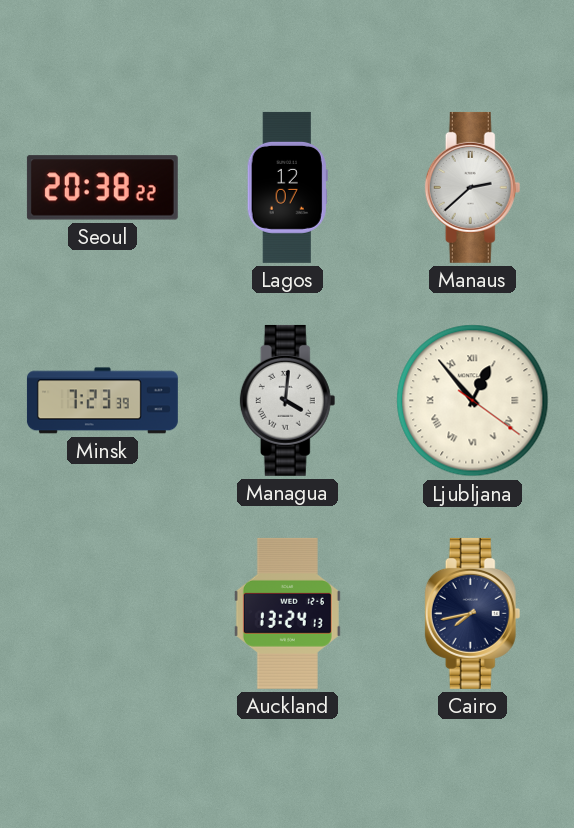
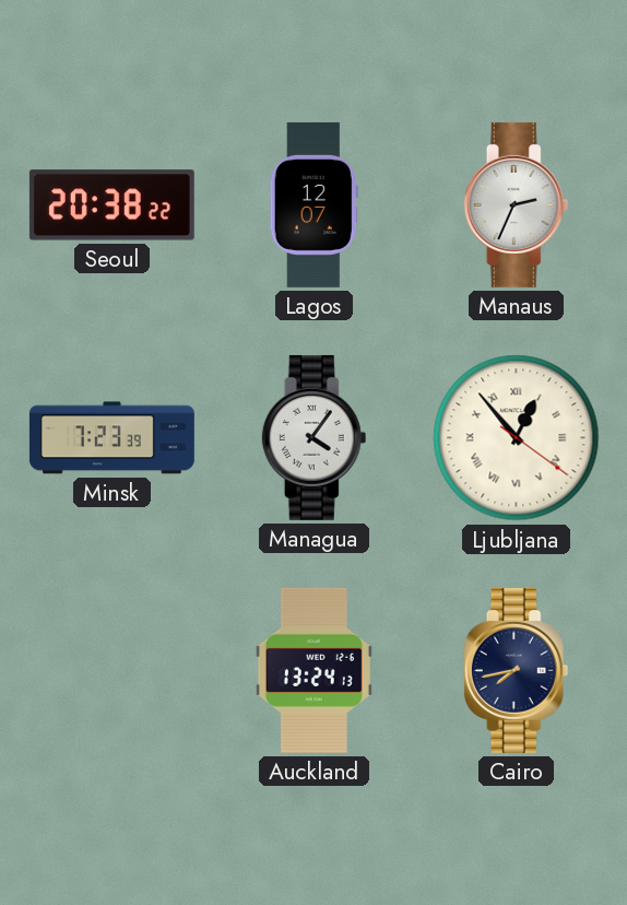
Manaus: 2:38 -> 2:34 (517, 204)
Managua: 4:01 -> 4:06 (315, 437)
